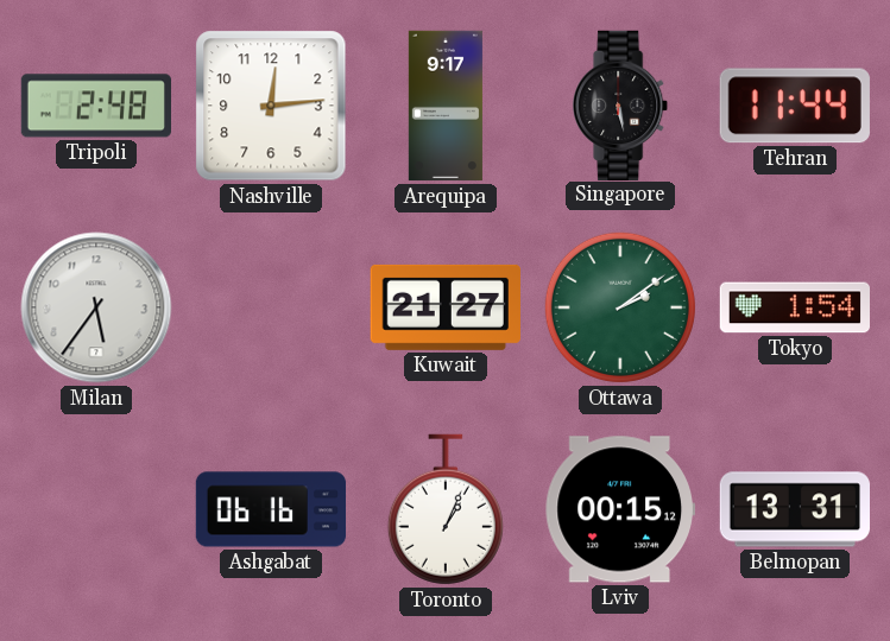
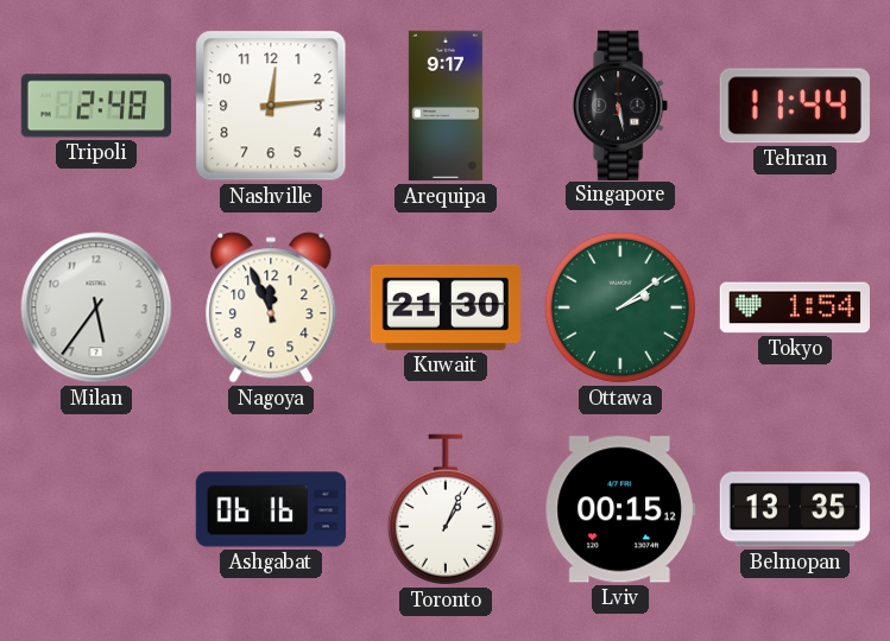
Nagoya: none -> 11:56 (271, 307)
Kuwait: 21:27 -> 21:30 (446, 307)
Belmopan: 13:31 -> 13:35 (795, 509)
